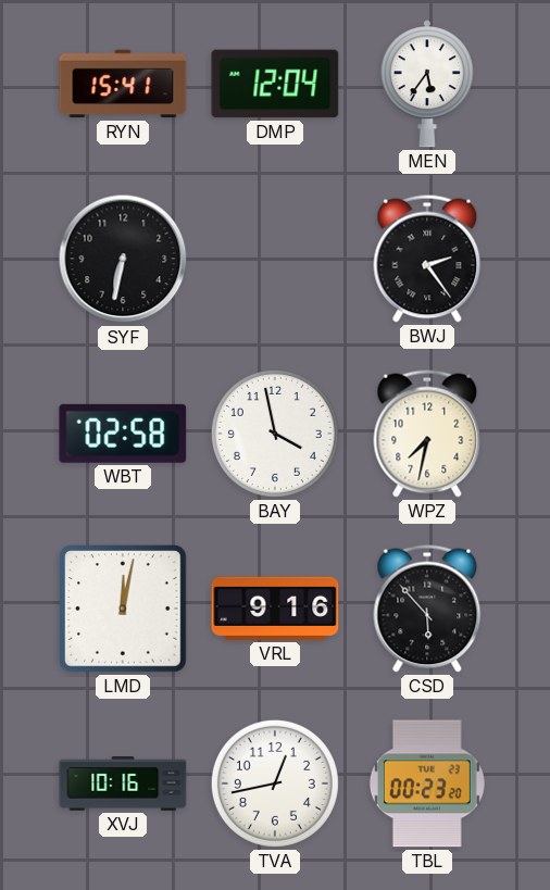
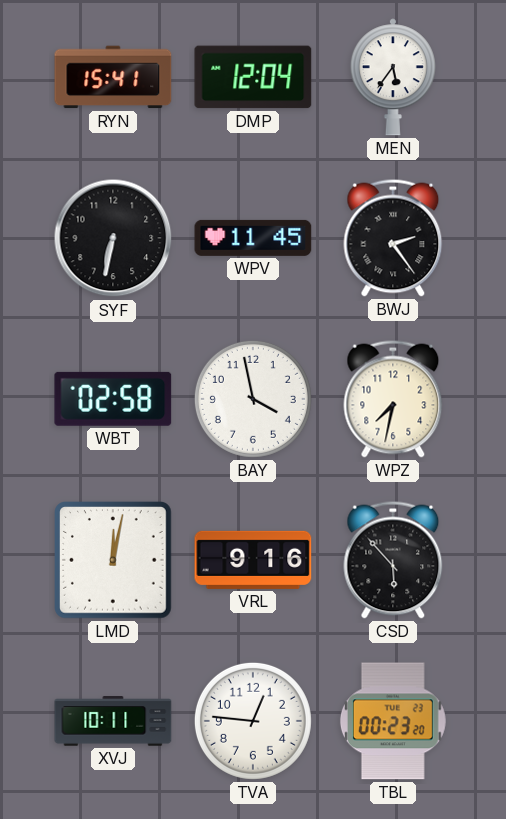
WPV: none -> 11:45 (253, 238)
XVJ: 10:16 -> 10:11 (113, 721)
TVA: 12:43 -> 12:46 (253, 721)
